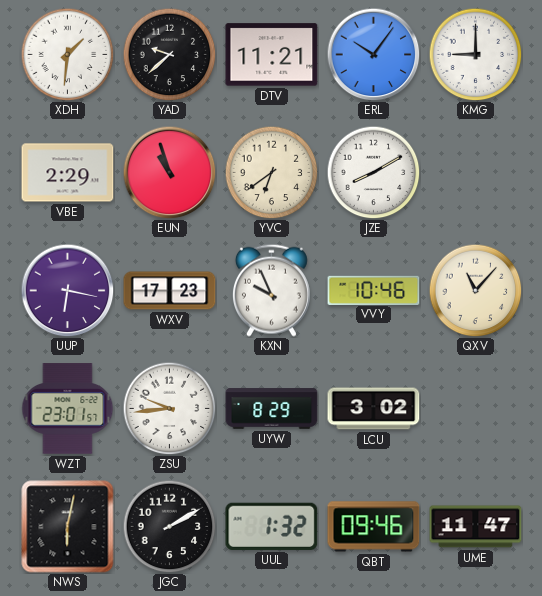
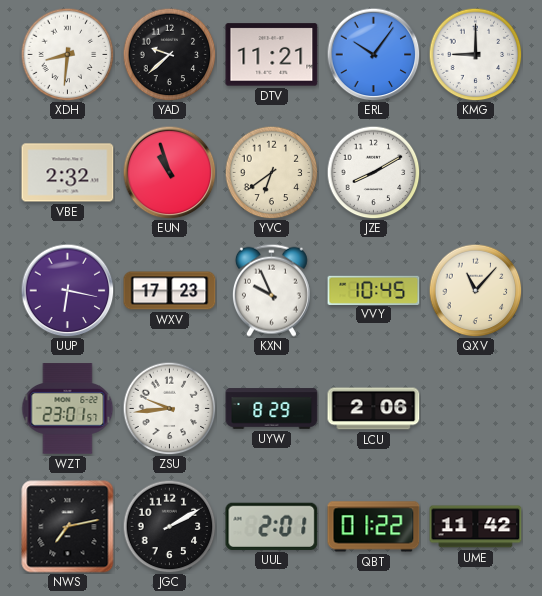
XDH: 1:31 -> 8:31 (67, 54)
VBE: 2:29 -> 2:32 (68, 173)
VVY: 10:46 -> 10:45 (374, 290)
LCU: 3:02 -> 2:06 (374, 409)
NWS: 6:02 -> 7:13 (68, 527)
UUL: 1:32 -> 2:01 (272, 526)
QBT: 09:46 -> 01:22 (374, 527)
UME: 11:47 -> 11:42 (476, 527)
